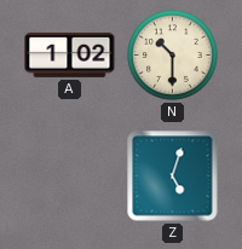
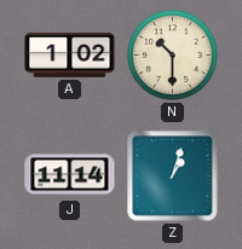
J: none -> 11:14 (70, 176)
Z: 5:03 -> 1:03 (173, 176)
